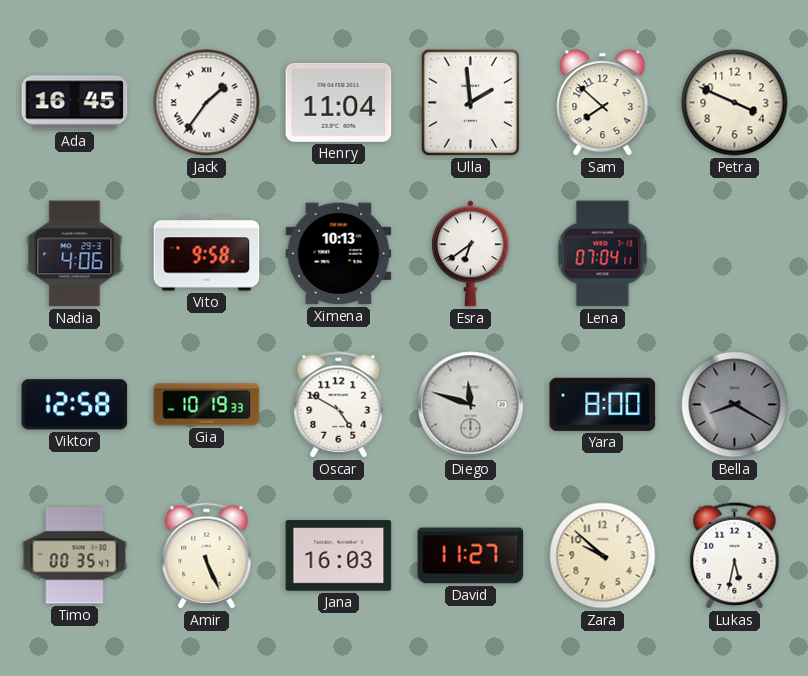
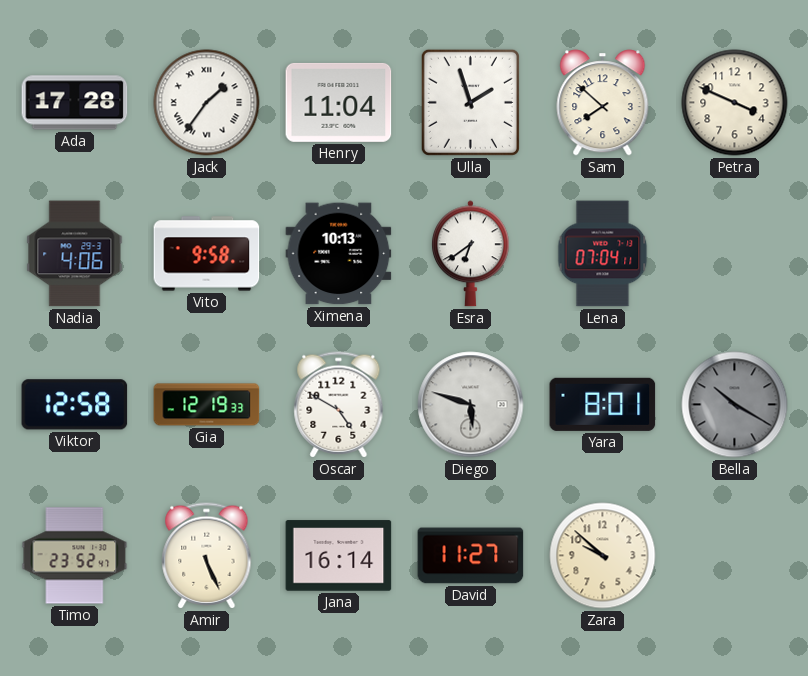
Ada: 16:45 -> 17:28 (75, 103)
Ulla: 1:59 -> 1:57 (470, 102)
Gia: 10:19 -> 12:19 (207, 405)
Diego: 11:48 -> 5:48 (471, 405)
Yara: 8:00 -> 8:01 (603, 404)
Bella: 8:20 -> 10:20 (735, 405)
Timo: 00:35 -> 23:52 (75, 556)
Jana: 16:03 -> 16:14 (339, 556)
Lukas: 5:32 -> none (735, 556)
